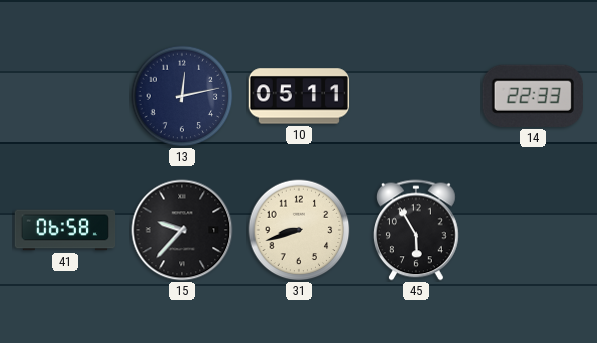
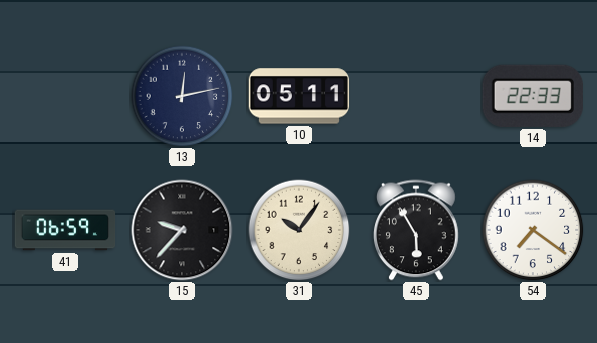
41: 06:58 -> 06:59 (65, 230)
31: 8:42 -> 10:06 (299, 230)
54: none -> 7:21 (533, 230)
